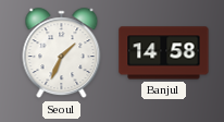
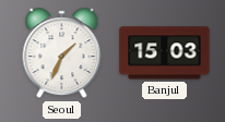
Banjul: 14:58 -> 15:03 (165, 53)
